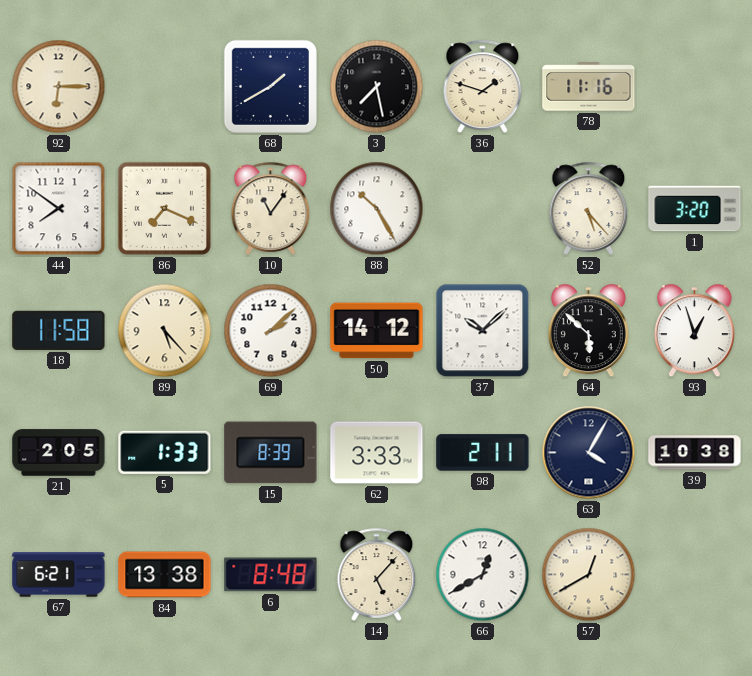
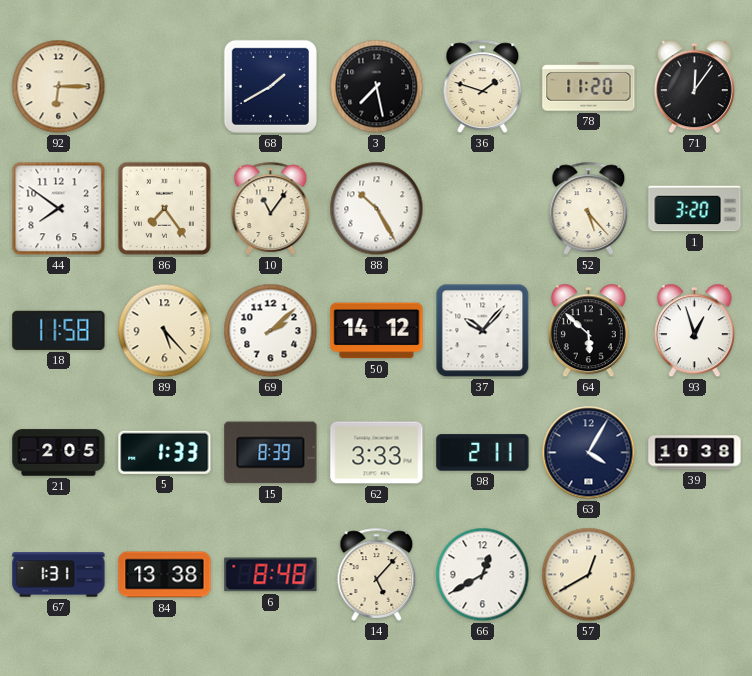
78: 11:16 -> 11:20 (589, 87)
71: none -> 12:06 (694, 87)
86: 7:19 -> 7:24 (164, 208)
37: 10:08 -> 10:07 (483, 331)
67: 6:21 -> 1:31 (59, 575)
